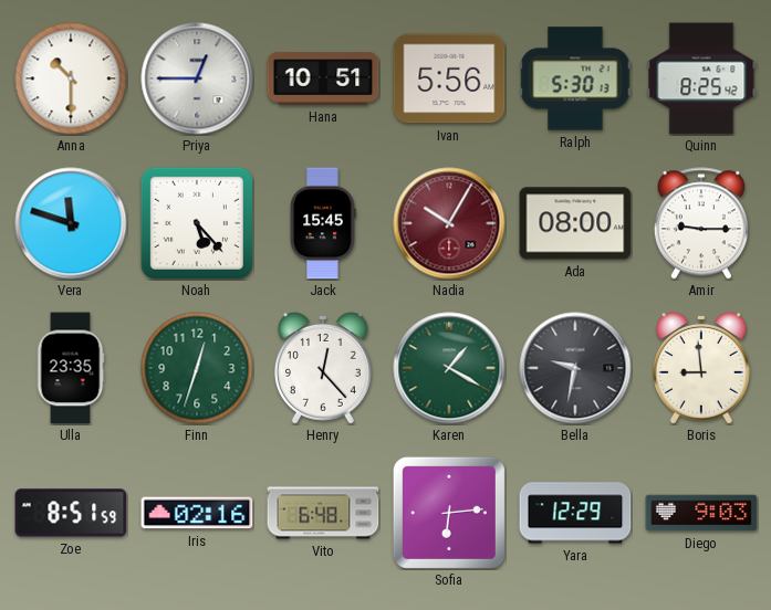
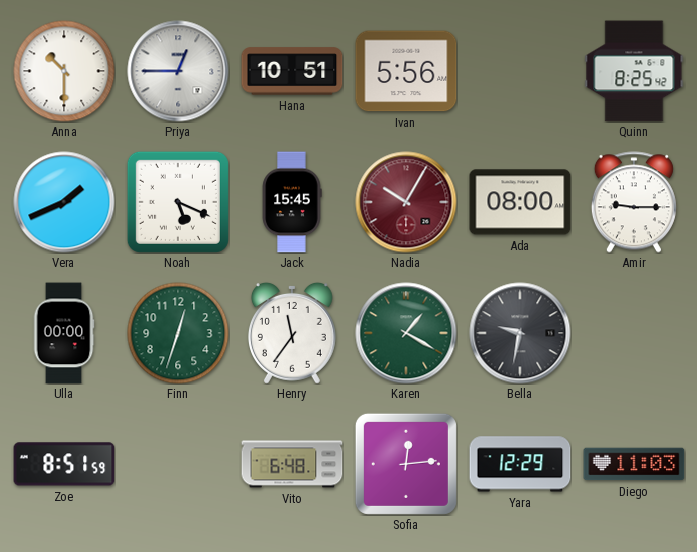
Ralph: 5:30 -> none (575, 78)
Vera: 11:48 -> 1:41 (64, 202)
Noah: 5:23 -> 5:19 (178, 202)
Ulla: 23:35 -> 00:00 (64, 333)
Henry: 12:23 -> 11:36 (292, 333)
Boris: 8:59 -> none (701, 368)
Iris: 02:16 -> none (197, 513)
Sofia: 6:14 -> 12:14 (406, 464)
Diego: 9:03 -> 11:03 (634, 464)
